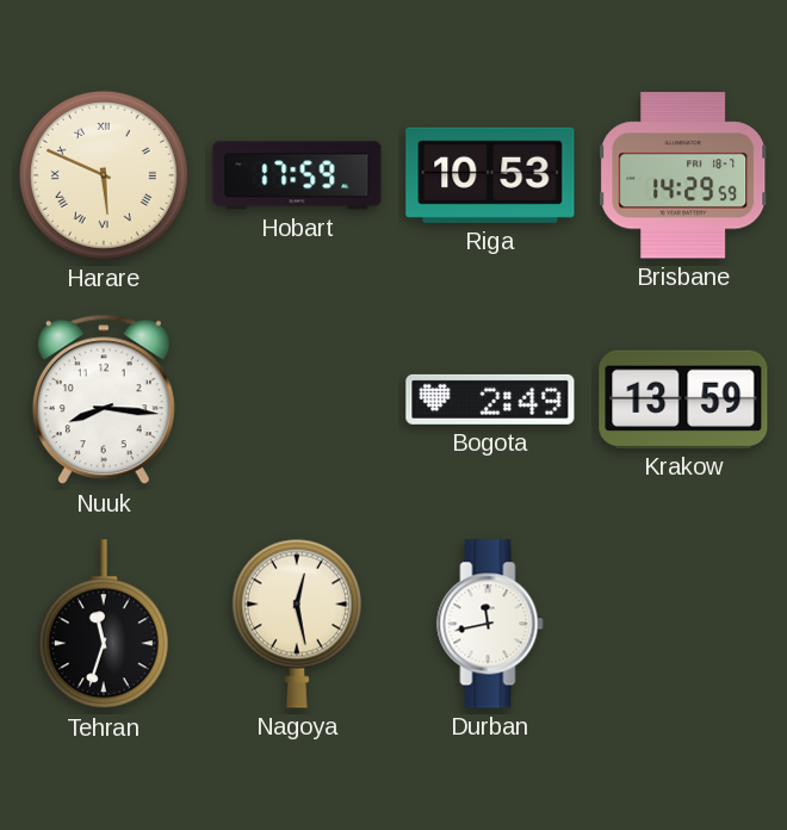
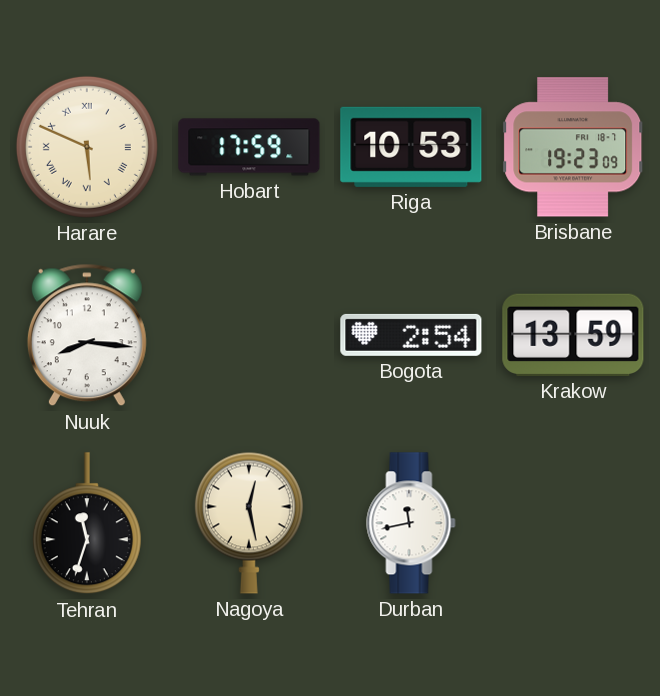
Brisbane: 14:29 -> 19:23 (574, 147)
Bogota: 2:49 -> 2:54 (411, 335)
